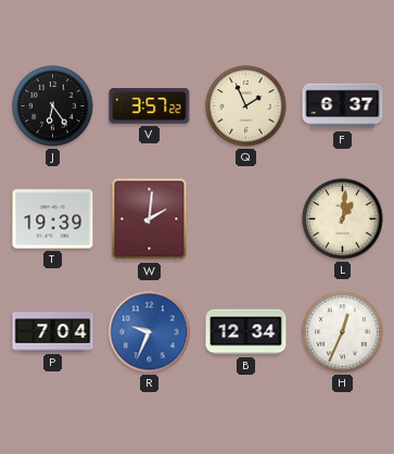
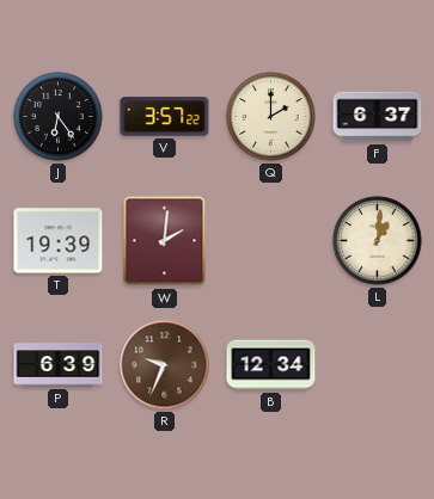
Q: 1:56 -> 2:00 (271, 117)
P: 7:04 -> 6:39 (59, 365)
R dial: blue -> brown (165, 365)
H: 12:34 -> none (343, 332)
